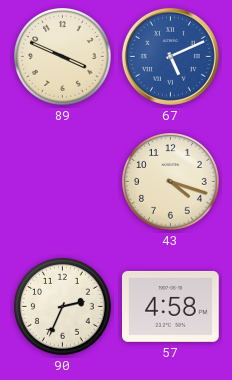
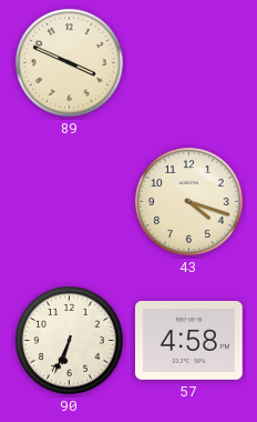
67: 5:11 -> none (170, 56)
90: 2:34 -> 6:34 (70, 341)
